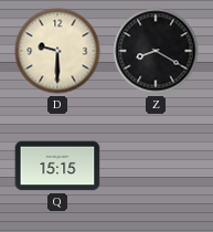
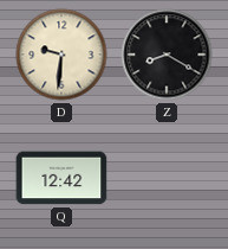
D: 9:30 -> 9:31 (61, 55)
Q: 15:15 -> 12:42 (61, 178)
